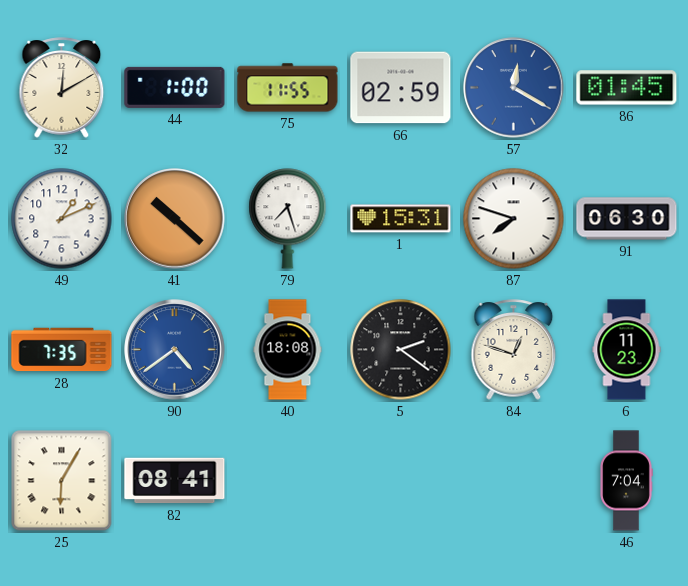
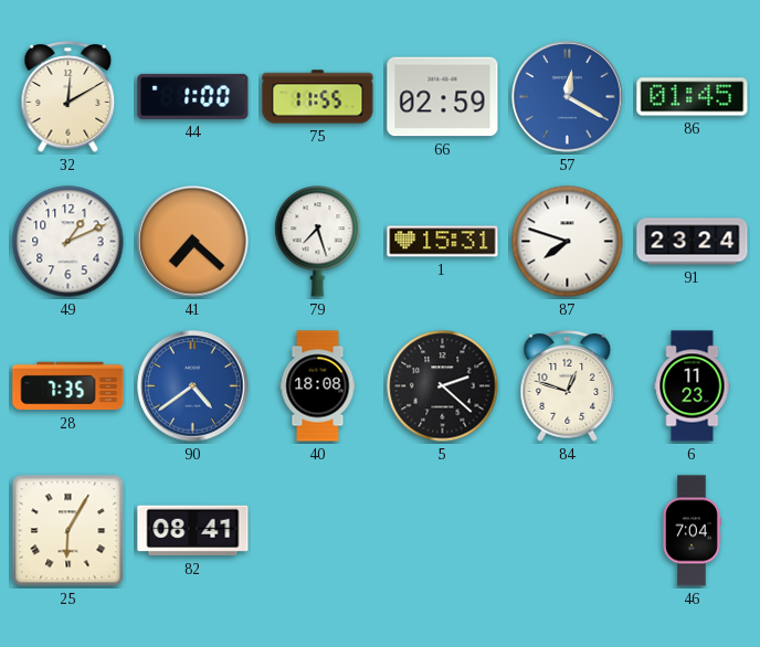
41: 10:22 -> 7:22 (193, 242)
91: 06:30 -> 23:24 (693, 242)
5: 2:21 -> 2:22 (443, 386)
